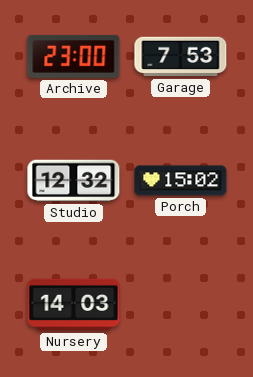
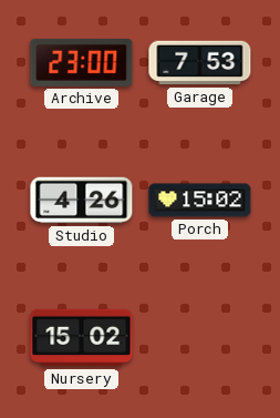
Studio: 12:32 -> 4:26 (82, 201)
Nursery: 14:03 -> 15:02 (82, 338)
